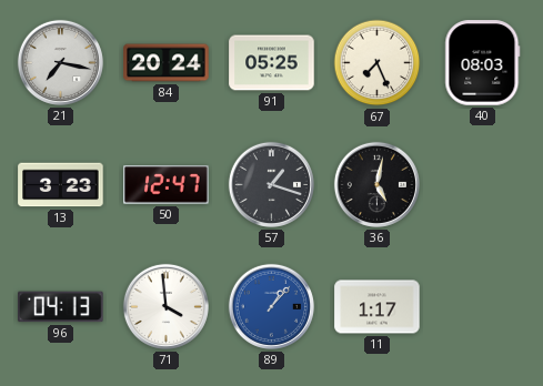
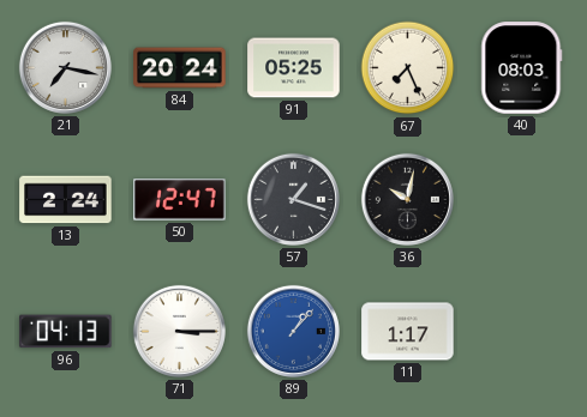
13: 3:23 -> 2:24 (66, 200)
36: 5:02 -> 10:02 (407, 199)
71: 3:59 -> 3:15 (179, 331)
